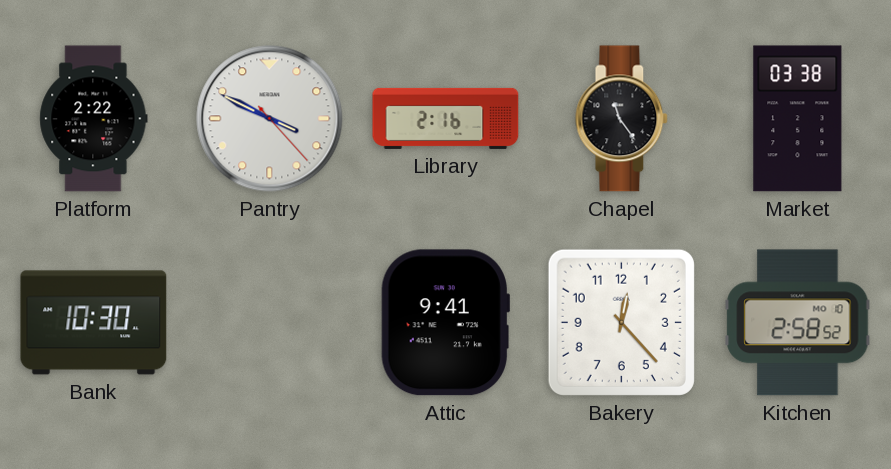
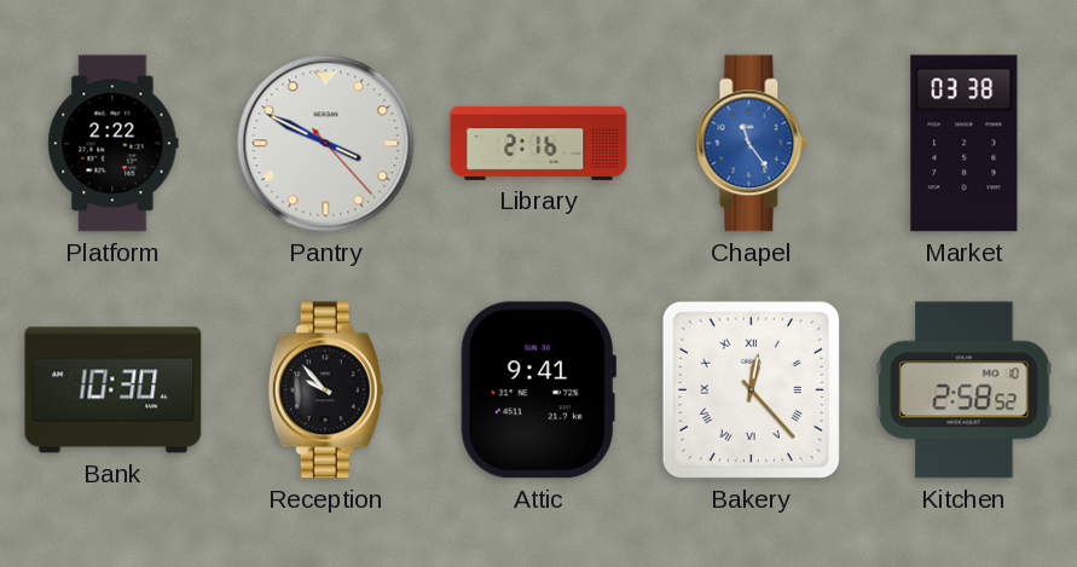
Chapel dial: black -> blue (752, 144)
Reception: none -> 9:53 (325, 390)
Bakery numerals: Arabic -> Roman (751, 389)
